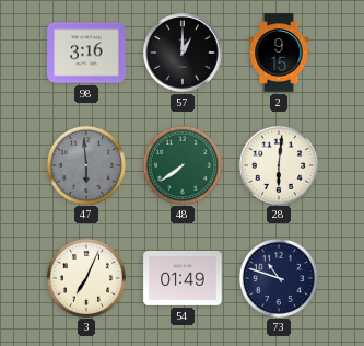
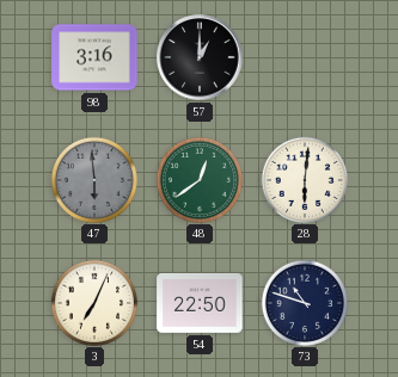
2: 9:15 -> none (279, 53)
48: 7:39 -> 12:39 (198, 179)
54: 01:49 -> 22:50 (200, 303)
